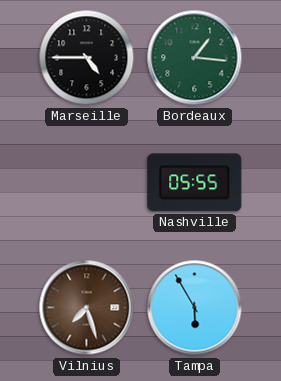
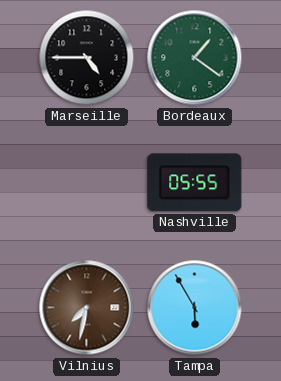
Bordeaux: 1:16 -> 1:21 (195, 58)
Vilnius: 7:27 -> 7:32 (87, 308)
